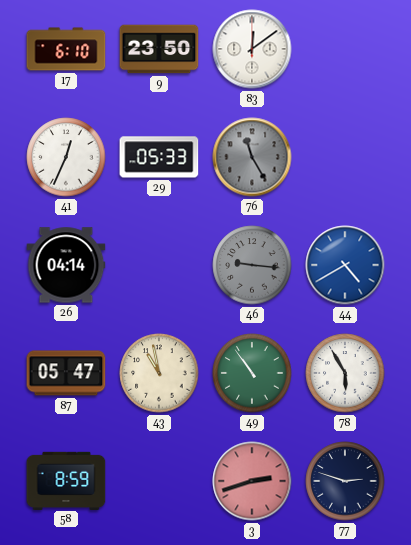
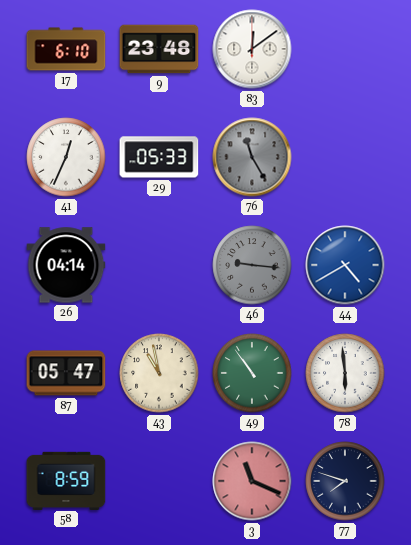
9: 23:50 -> 23:48 (159, 49)
78: 5:55 -> 5:59 (345, 373)
3: 2:42 -> 11:19 (252, 481)
77: 2:48 -> 7:48 (345, 481)
